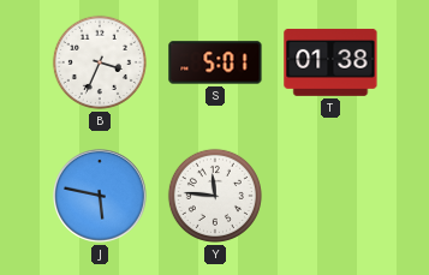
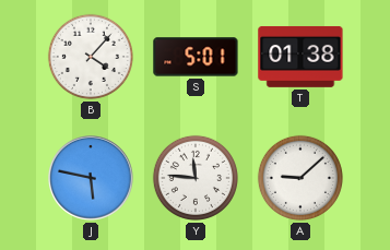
B: 3:34 -> 4:07 (91, 57)
A: none -> 9:08 (300, 178)
